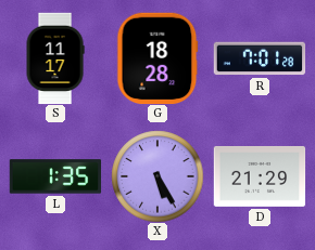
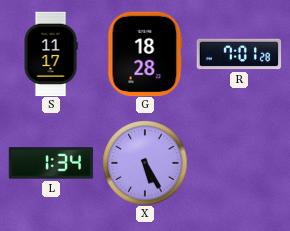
L: 1:35 -> 1:34 (51, 163)
D: 21:29 -> none (260, 176)
